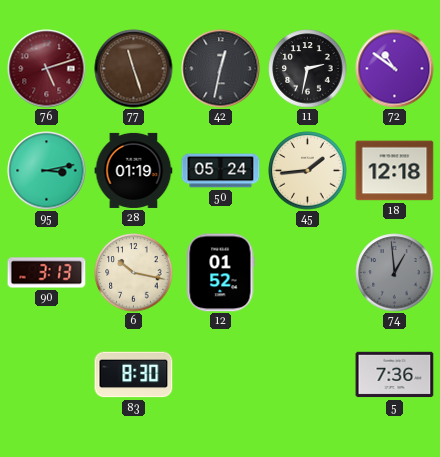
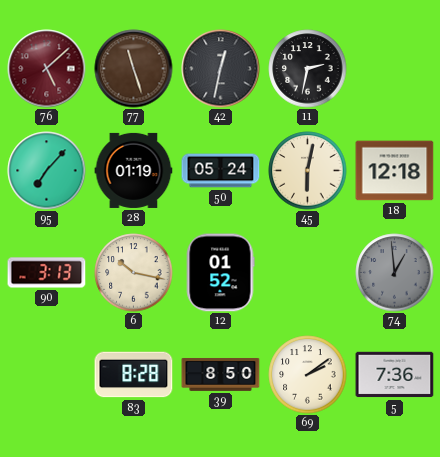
76: 5:12 -> 5:08 (47, 69)
72: 10:51 -> none (395, 69)
95: 3:13 -> 7:07 (47, 171)
45: 1:44 -> 6:02 (308, 171)
83: 8:30 -> 8:28 (134, 375)
39: none -> 8:50 (221, 375)
69: none -> 2:09 (308, 375)
